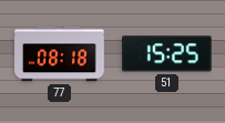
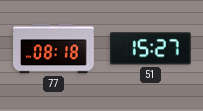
51: 15:25 -> 15:27 (150, 49)
